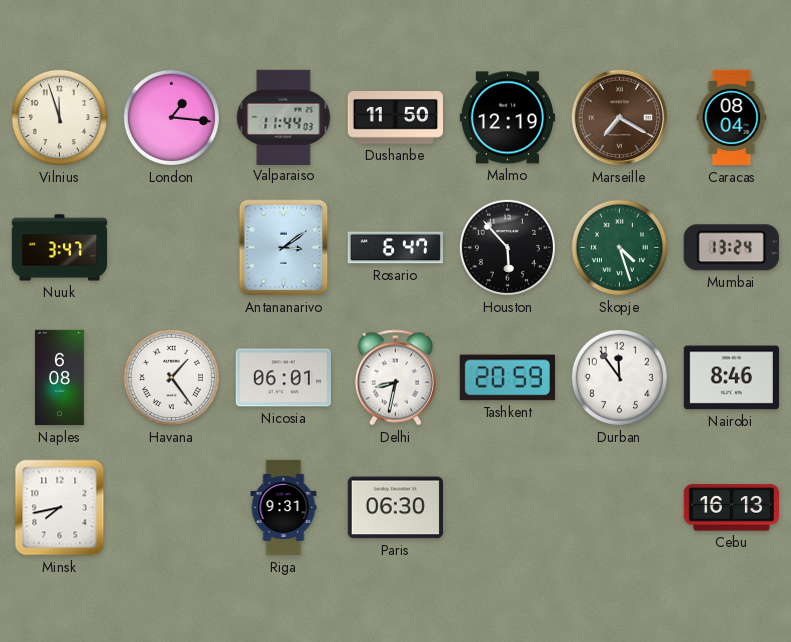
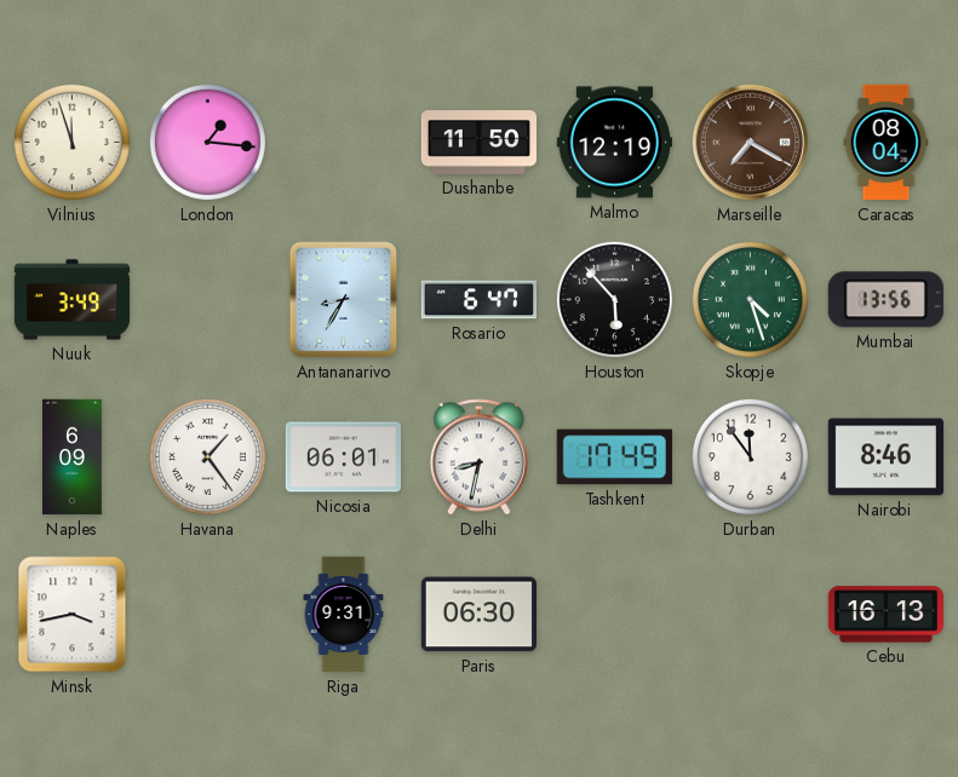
Valparaiso: 11:44 -> none (284, 117)
Nuuk: 3:47 -> 3:49 (73, 300)
Antananarivo: 3:09 -> 8:35 (344, 300)
Mumbai: 13:24 -> 13:56 (885, 300)
Naples: 6:08 -> 6:09 (73, 457)
Tashkent: 20:59 -> 17:49 (614, 457)
Minsk: 7:43 -> 3:43 (73, 615)
